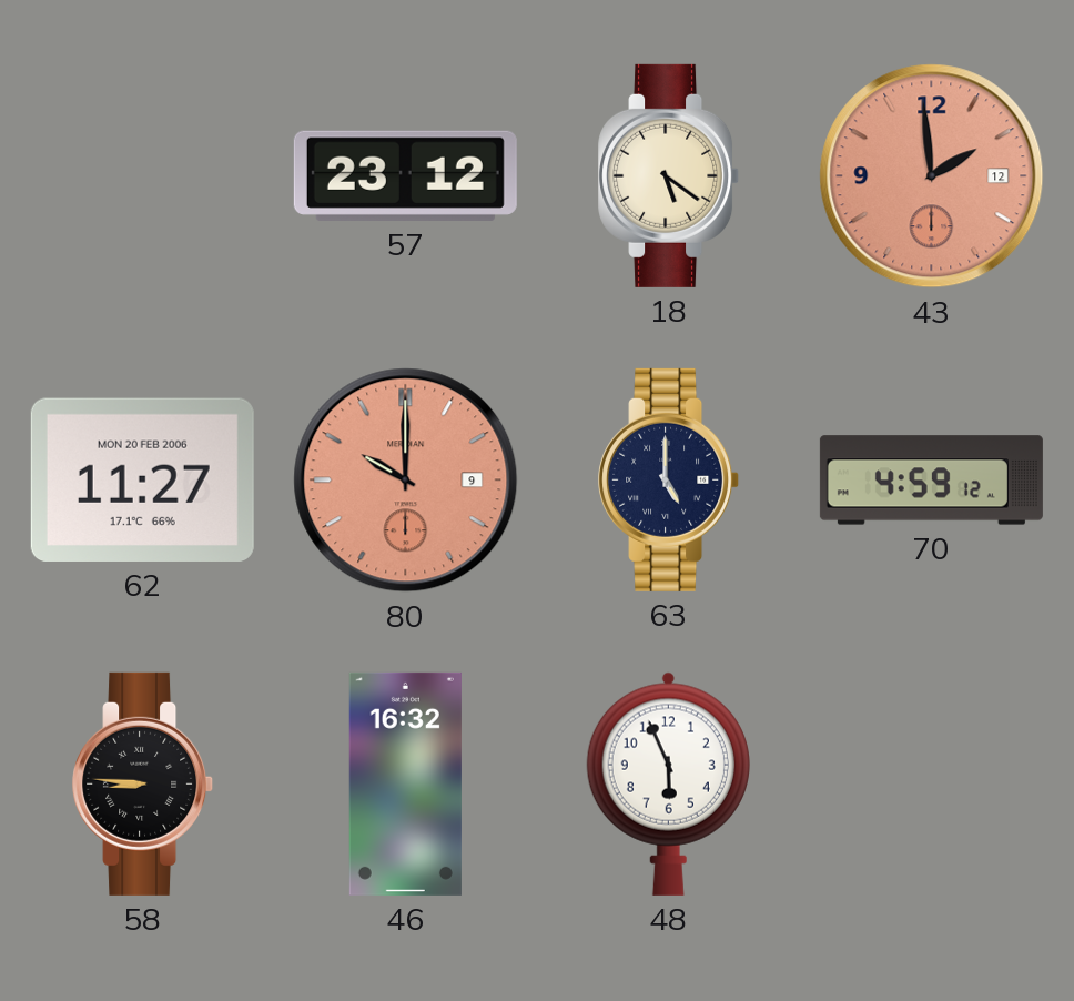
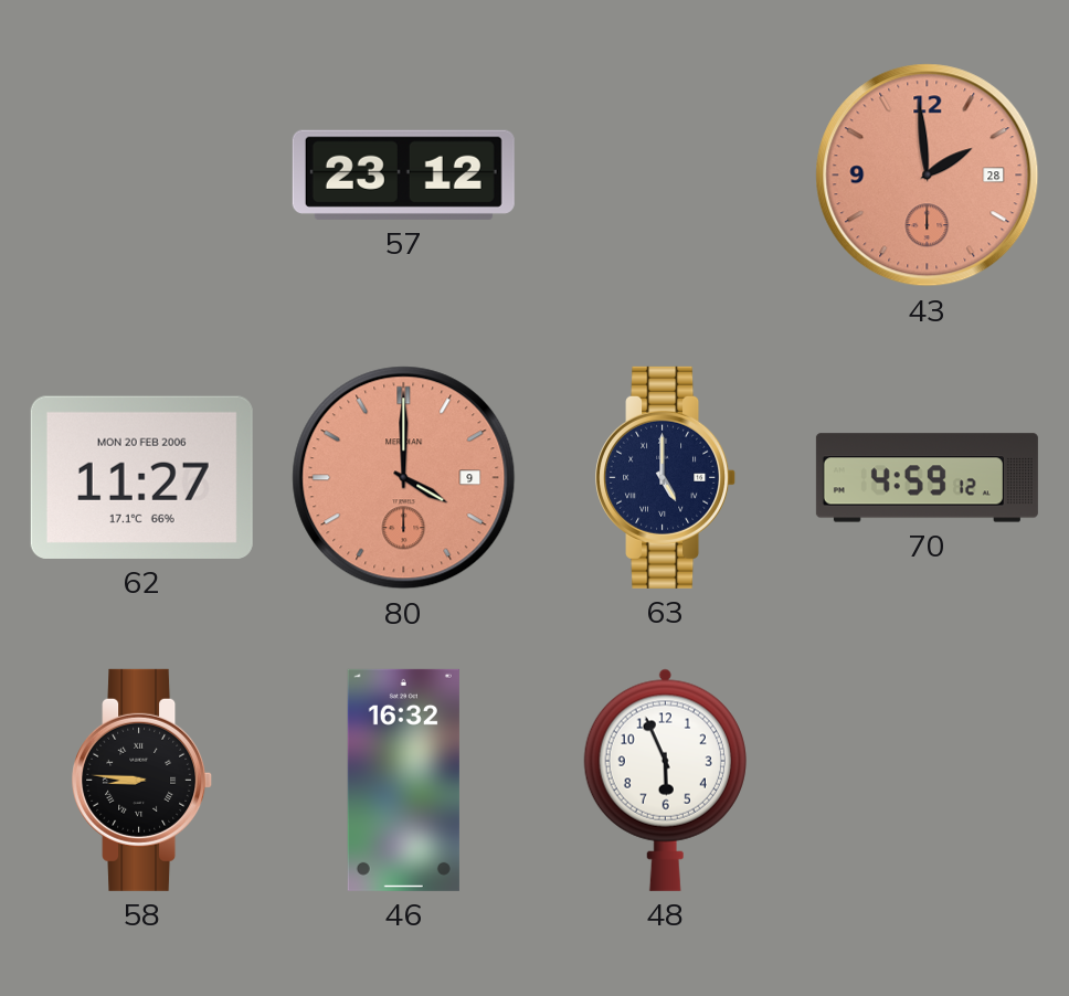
18: 5:21 -> none (669, 175)
43 date: 12 -> 28 (928, 176)
80: 10:00 -> 4:00 (404, 478)
